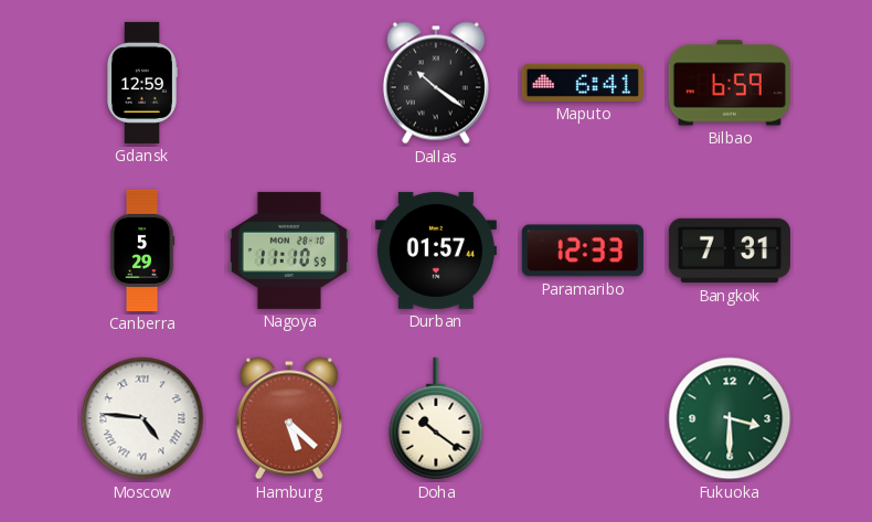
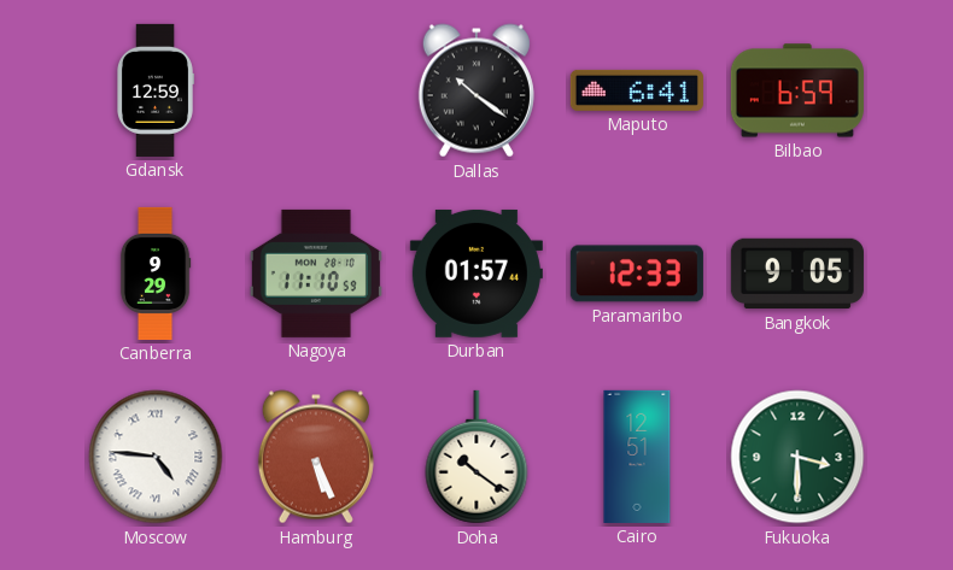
Canberra: 5:29 -> 9:29 (156, 274)
Bangkok: 7:31 -> 9:05 (797, 274)
Hamburg: 5:22 -> 5:26 (316, 457)
Cairo: none -> 12:51 (637, 457)
